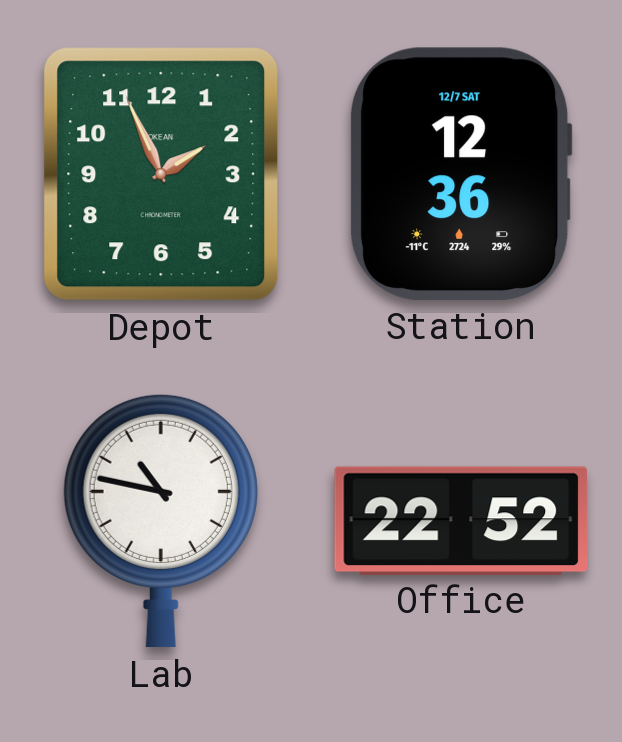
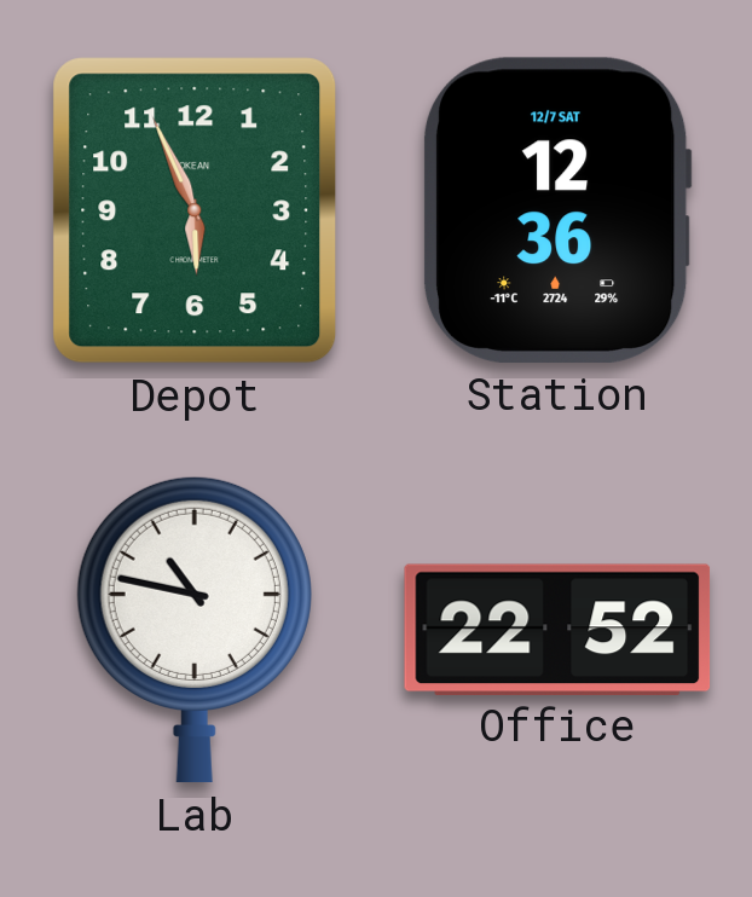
Depot: 1:56 -> 5:56 (195, 210)
